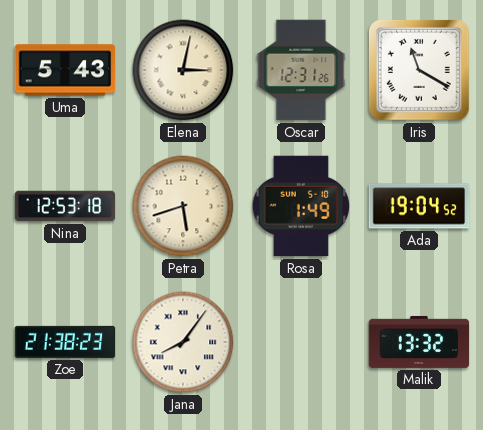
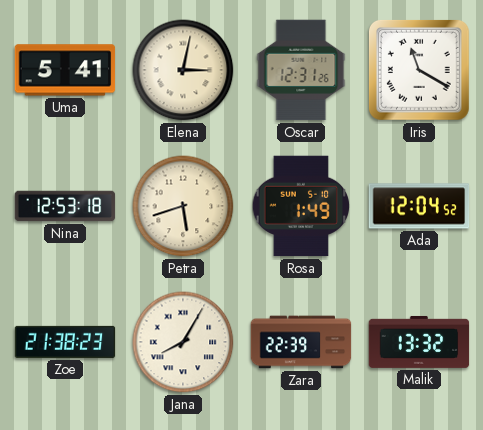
Uma: 5:43 -> 5:41 (65, 70)
Ada: 19:04 -> 12:04 (419, 206)
Jana: 8:06 -> 8:05 (183, 342)
Zara: none -> 22:39 (301, 342)
